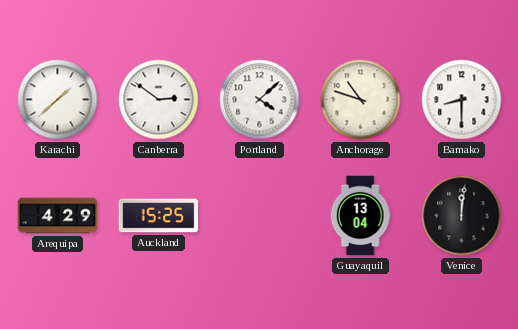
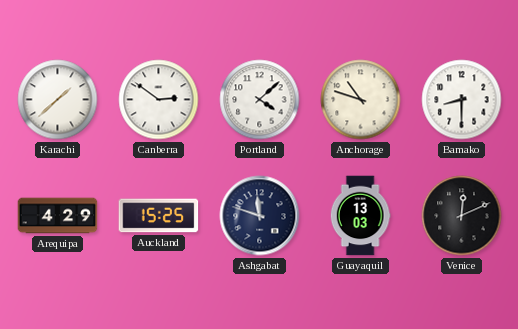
Ashgabat: none -> 11:48 (260, 216)
Guayaquil: 13:04 -> 13:03 (360, 216)
Venice: 12:01 -> 12:11 (462, 216)
